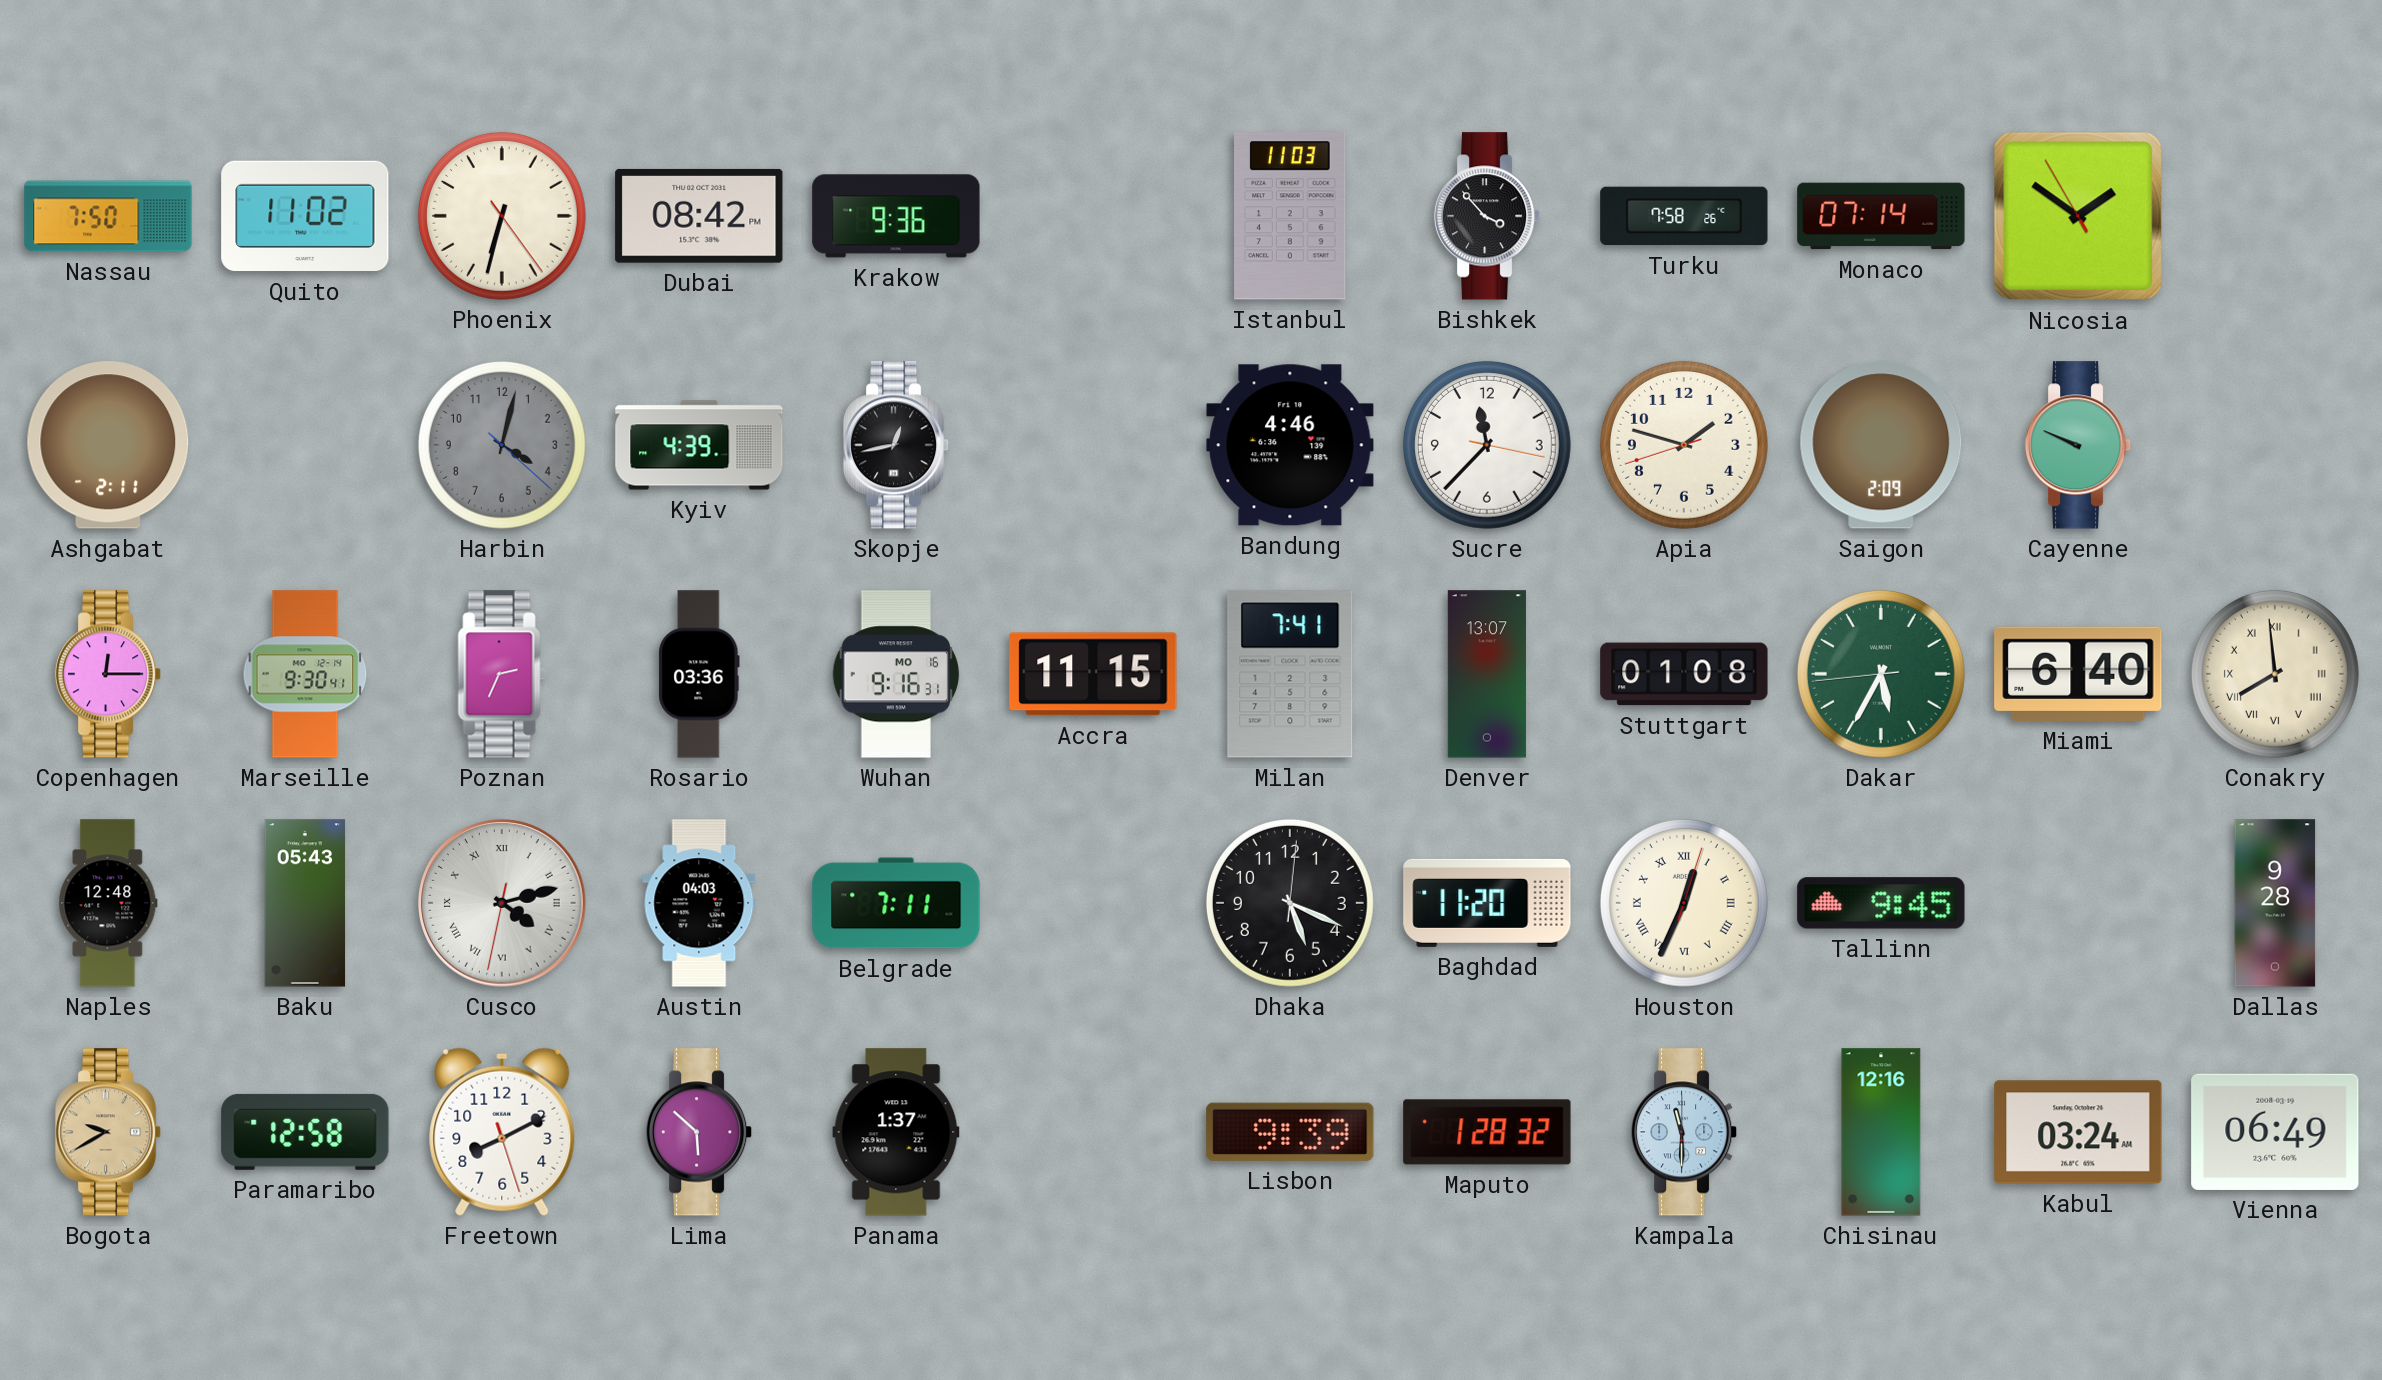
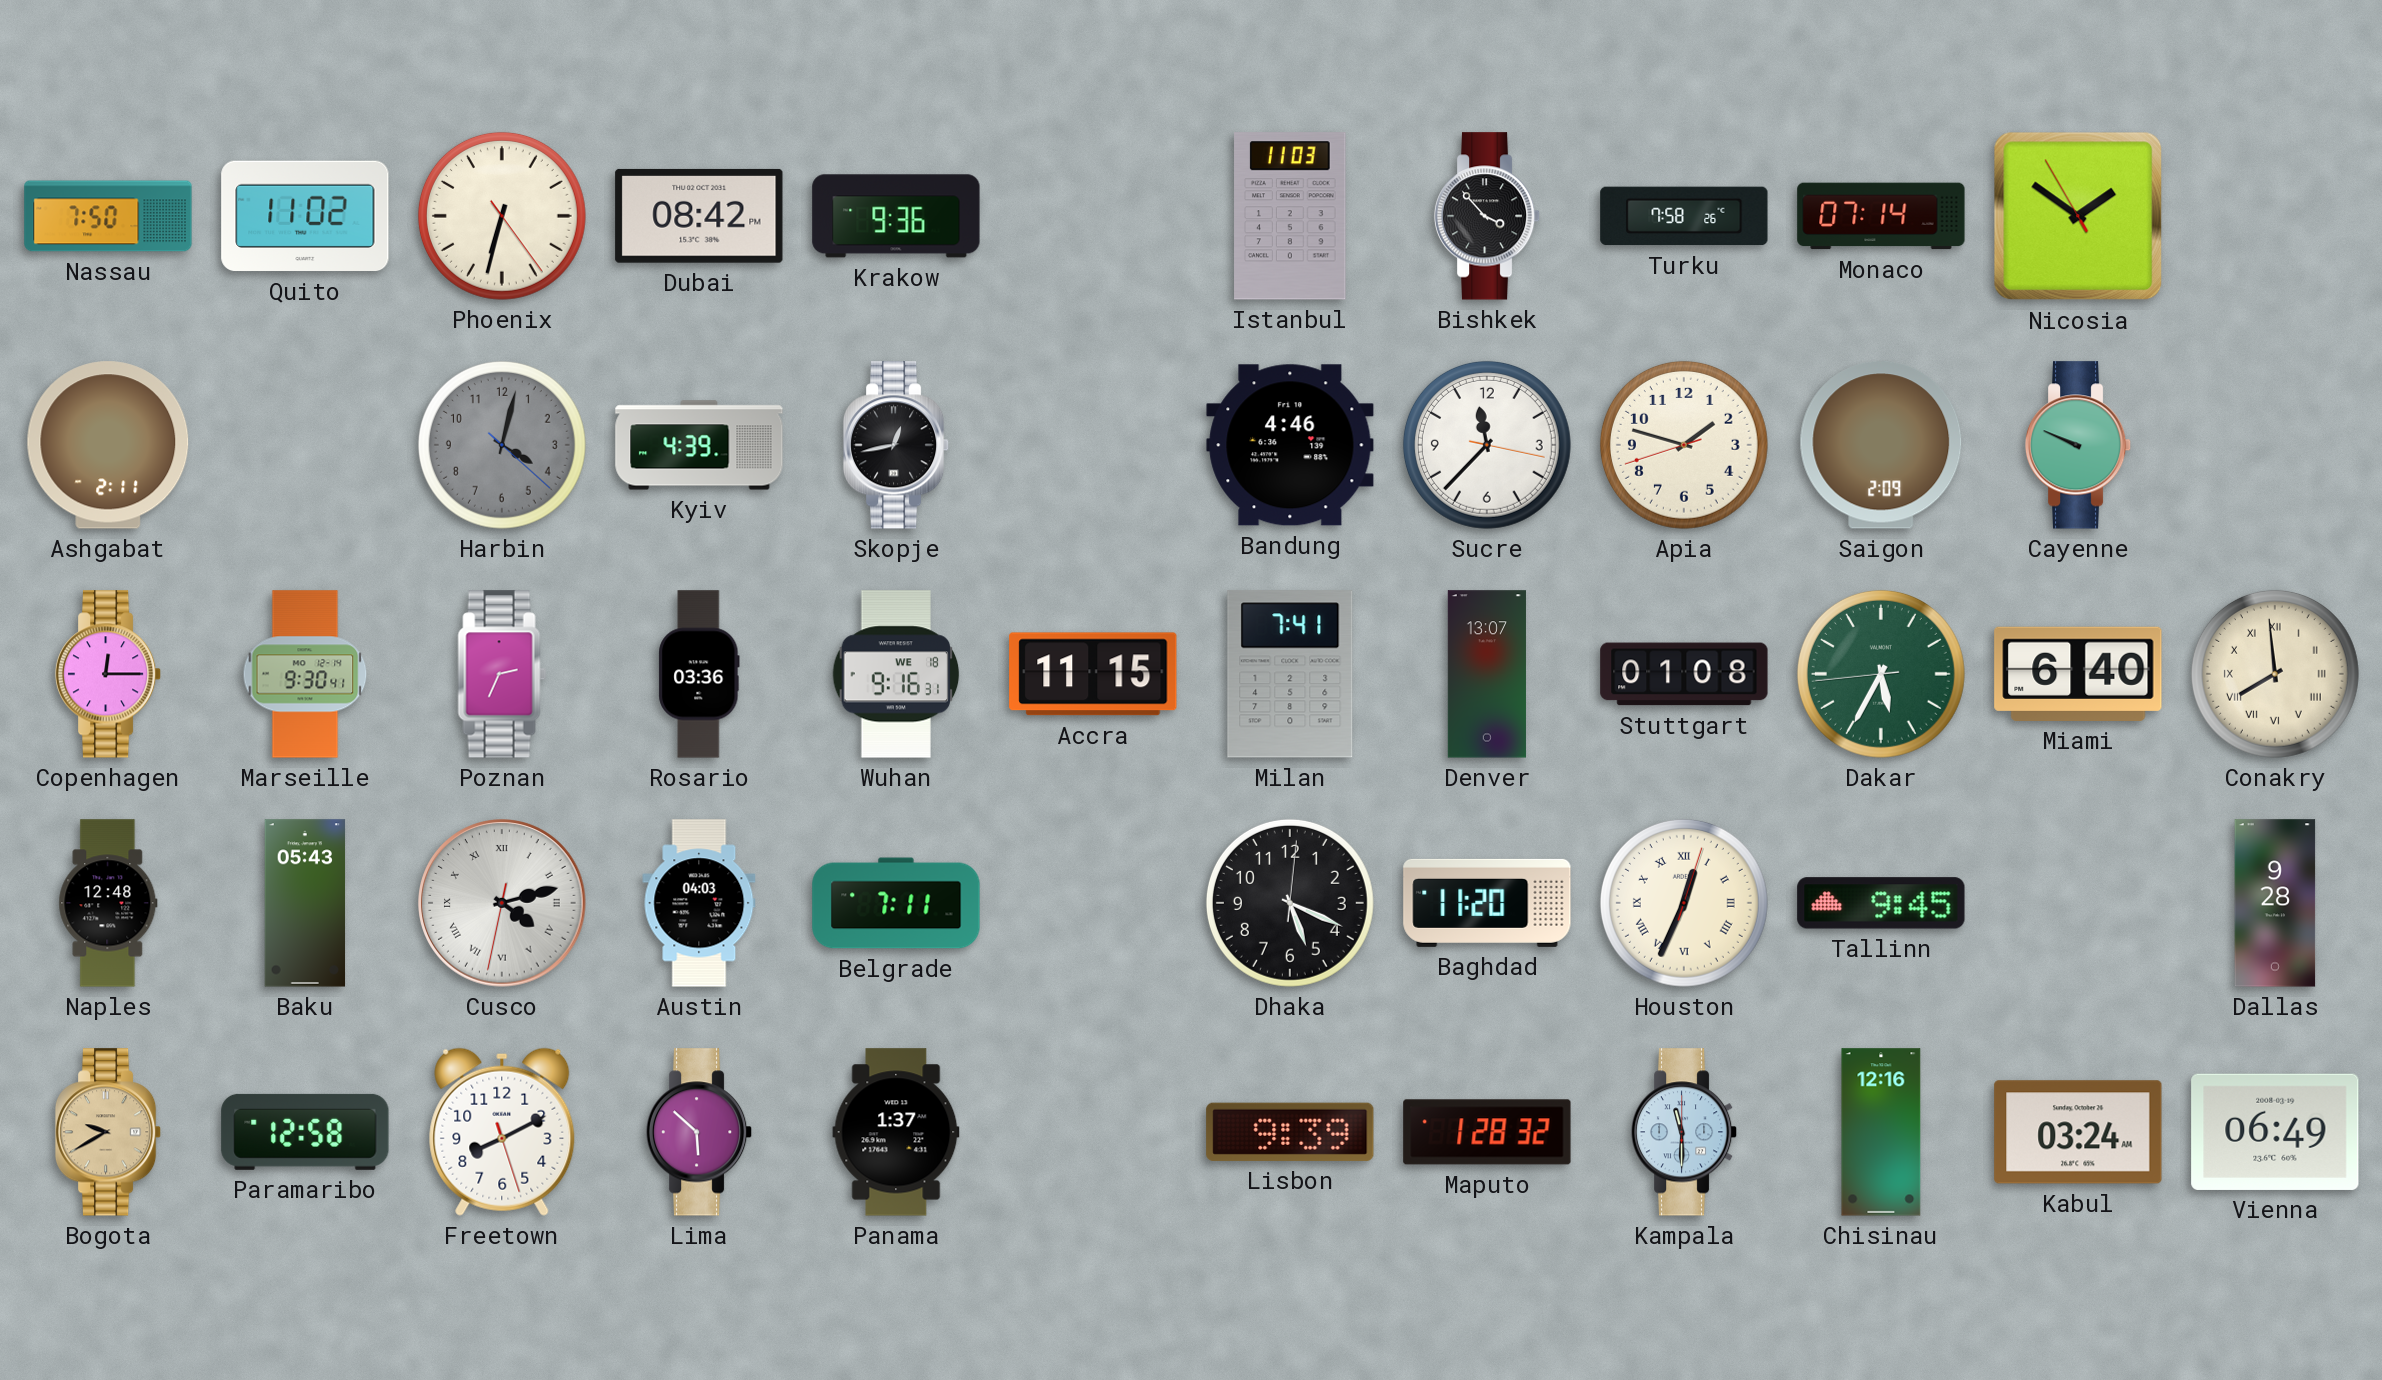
Wuhan date: MO 16 -> WE 18 (896, 674)
